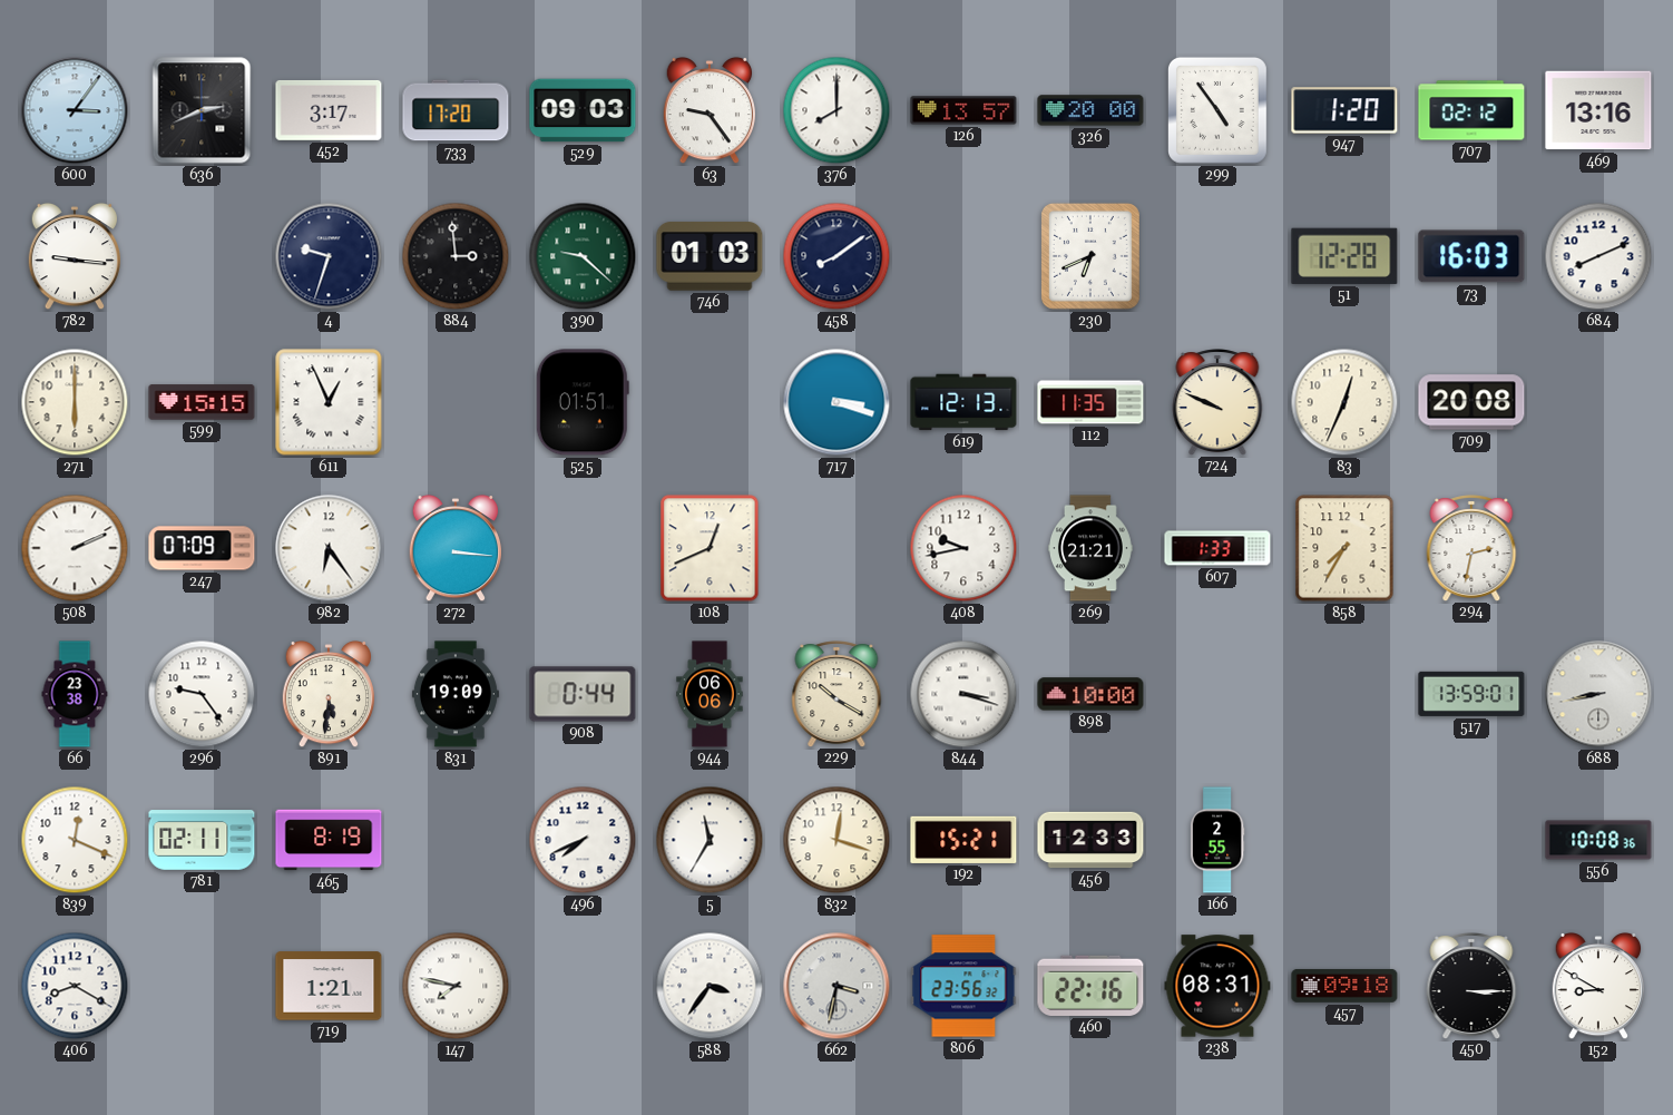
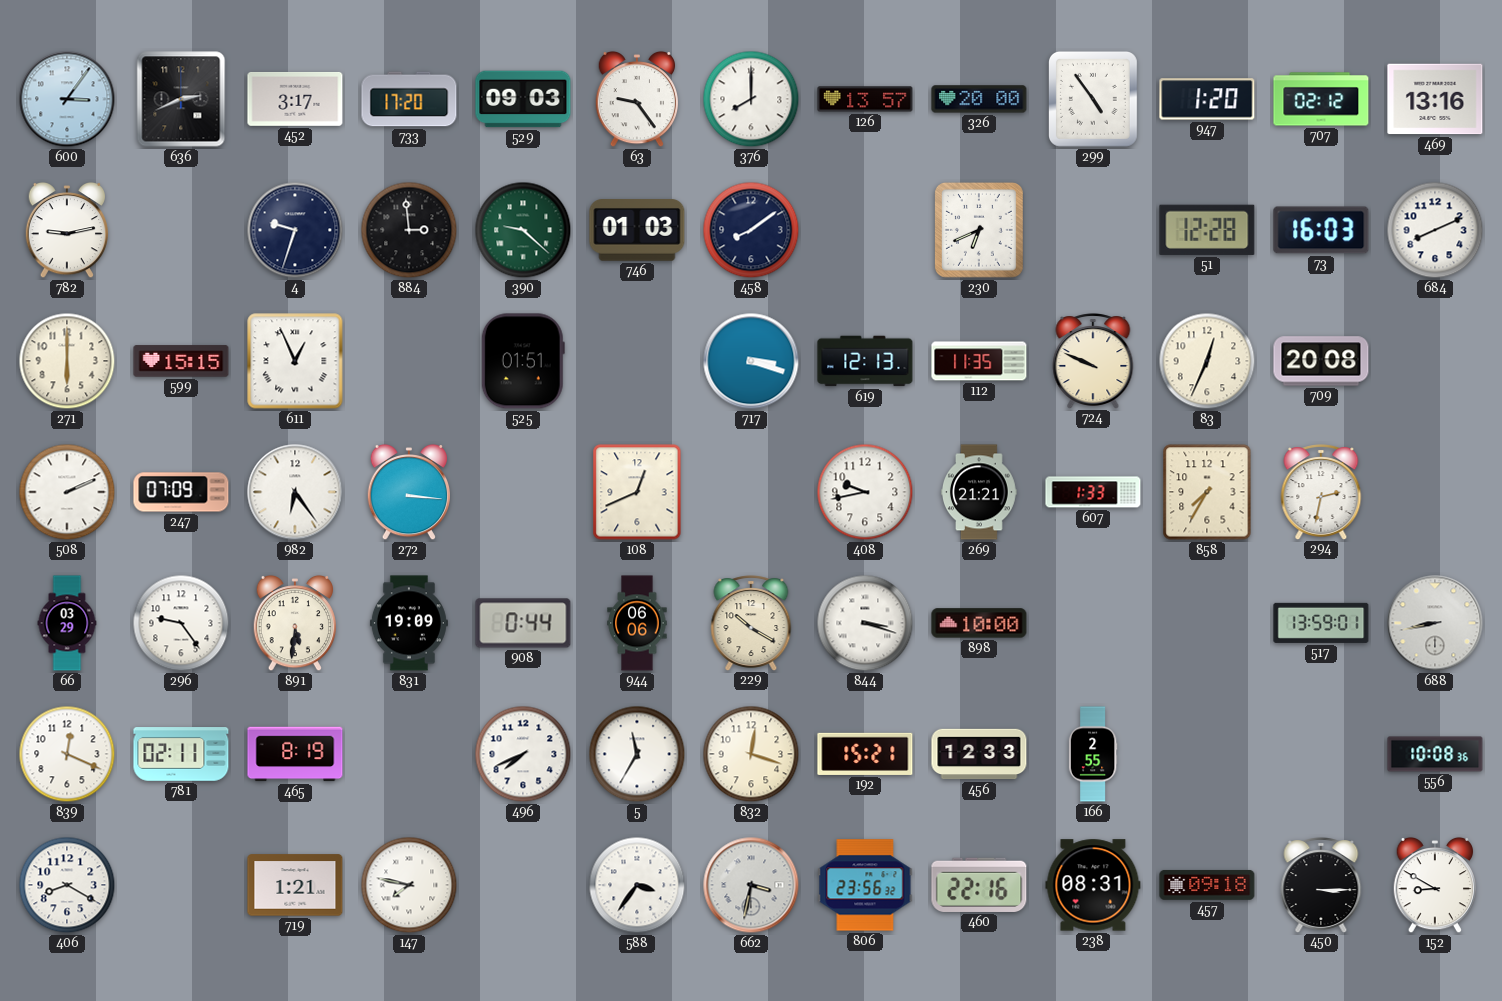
782: 9:16 -> 9:13 (66, 230)
66: 23:38 -> 03:29 (67, 623)
